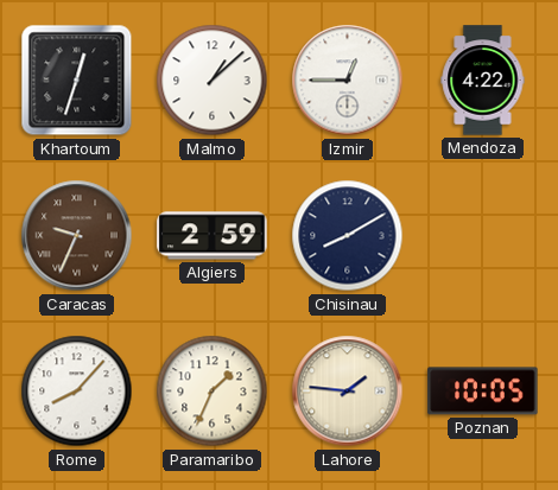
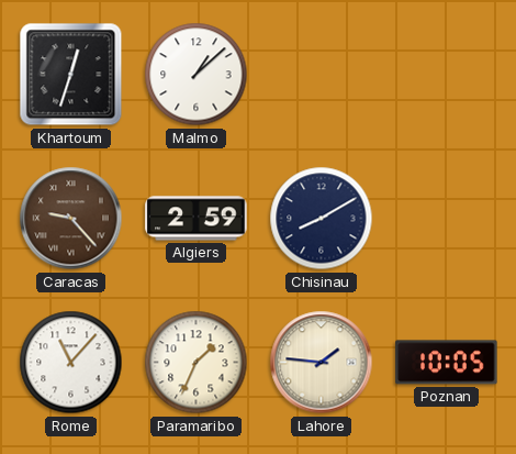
Izmir: 12:45 -> none (348, 81)
Mendoza: 4:22 -> none (483, 81)
Caracas: 9:34 -> 9:23 (71, 219)
Rome: 8:07 -> 11:07 (71, 363)
